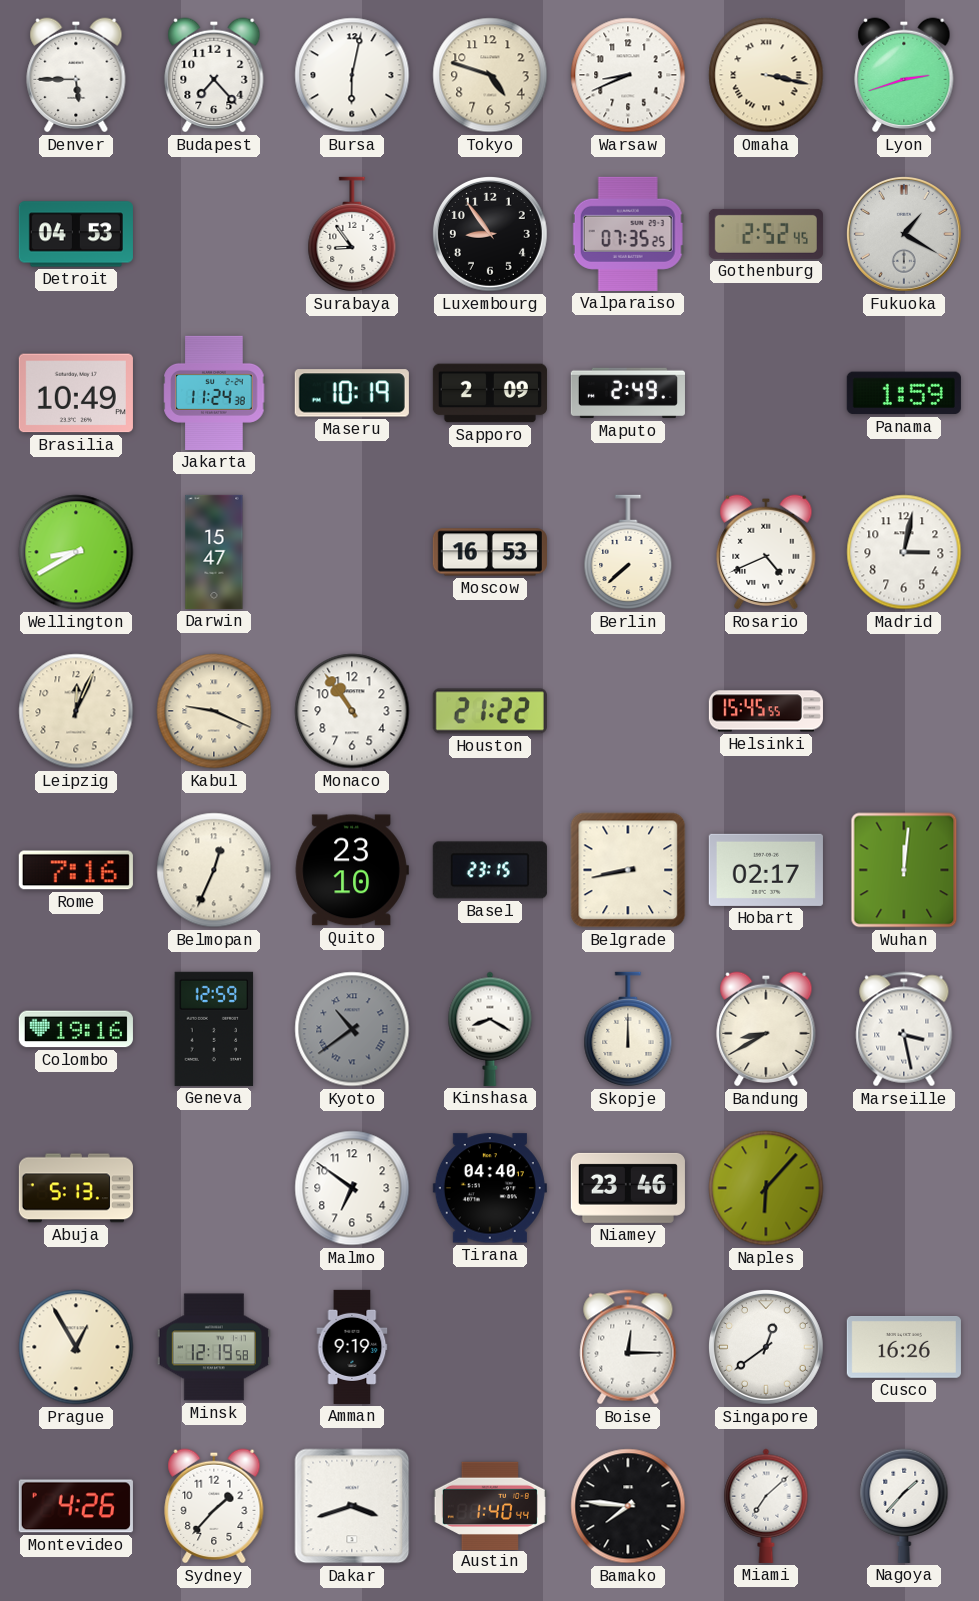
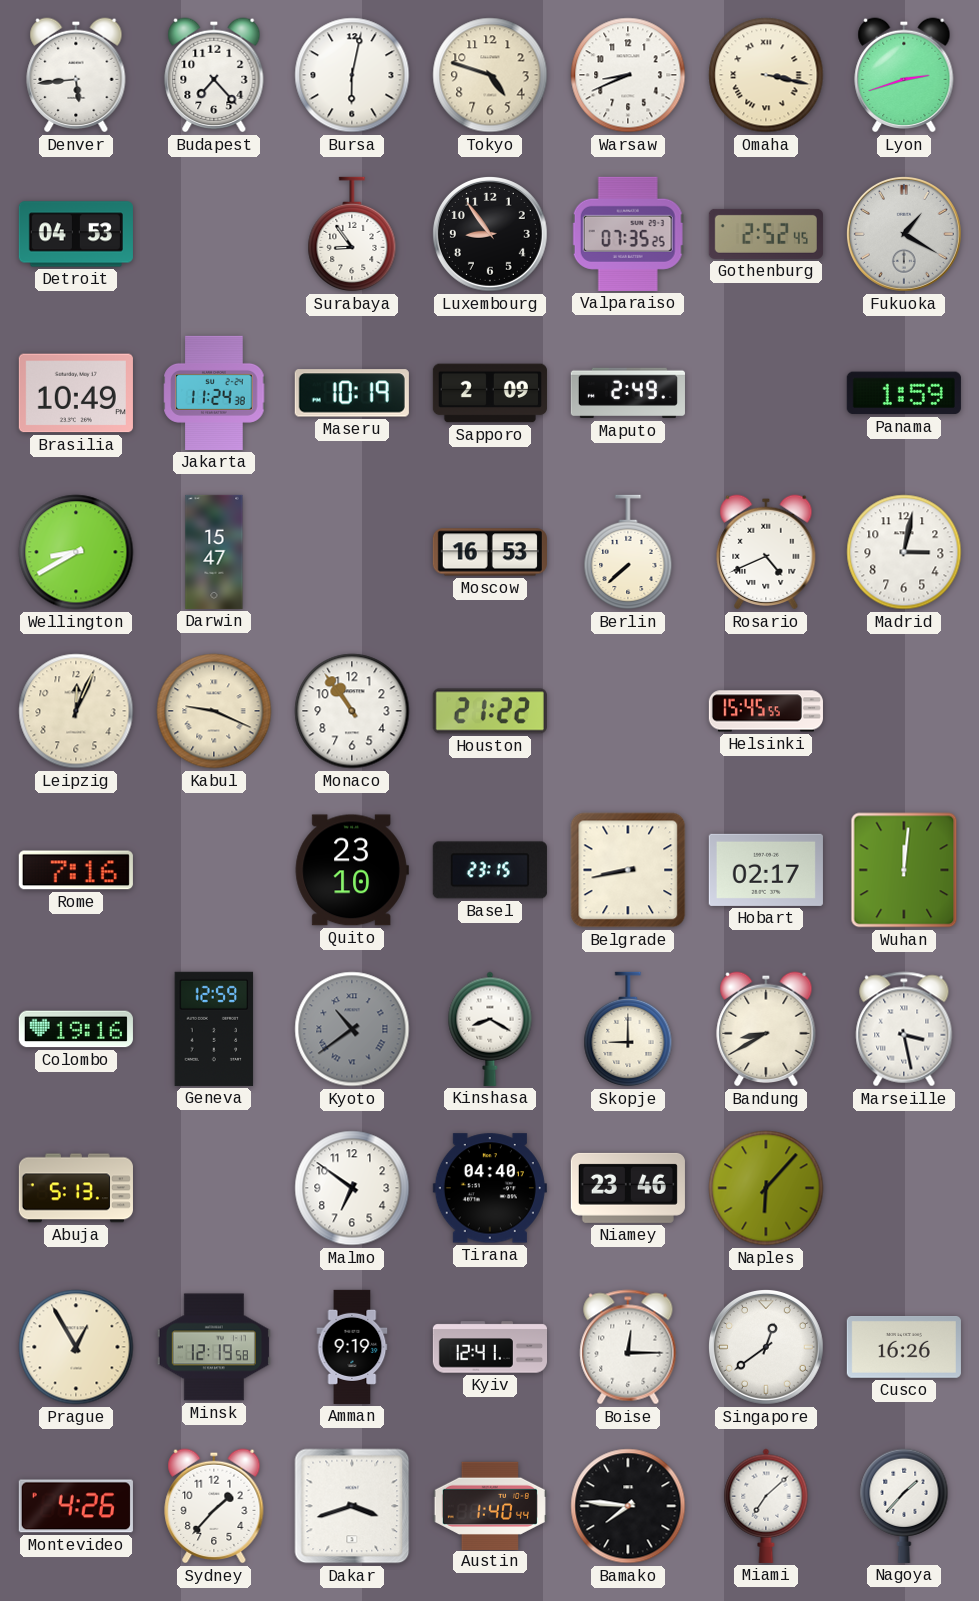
Denver: 5:45 -> 5:44 (76, 75)
Belmopan: 12:34 -> none (214, 870)
Skopje: 12:00 -> 9:00 (628, 1029)
Kyiv: none -> 12:41 (489, 1347)
